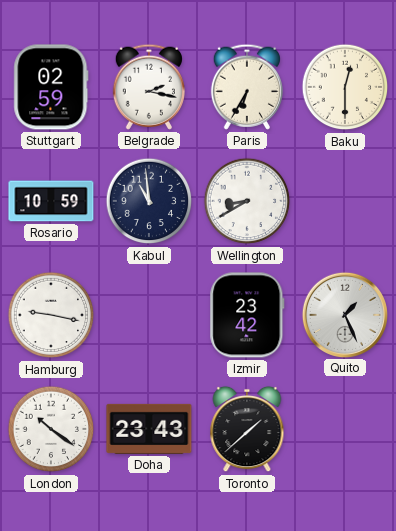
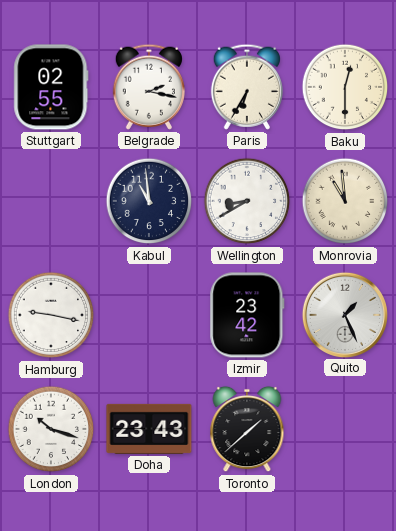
Stuttgart: 02:59 -> 02:55 (51, 87)
Rosario: 10:59 -> none (51, 201)
Monrovia: none -> 10:59 (345, 201)
London: 10:21 -> 10:18 (51, 429)
